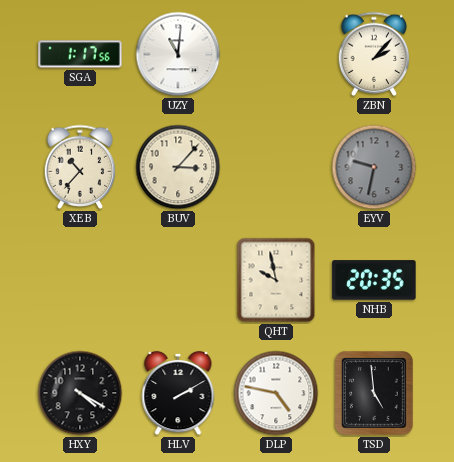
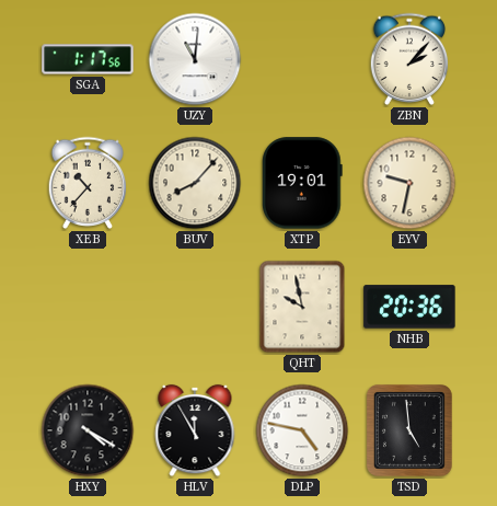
BUV: 3:07 -> 8:07 (195, 183)
XTP: none -> 19:01 (302, 183)
EYV dial: grey -> cream (409, 183)
NHB: 20:35 -> 20:36 (409, 307)
HLV: 2:10 -> 11:55 (195, 430)
